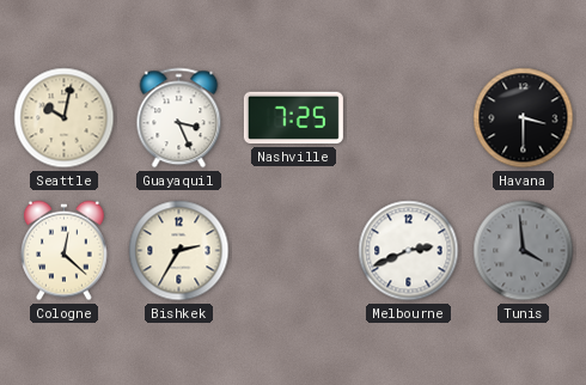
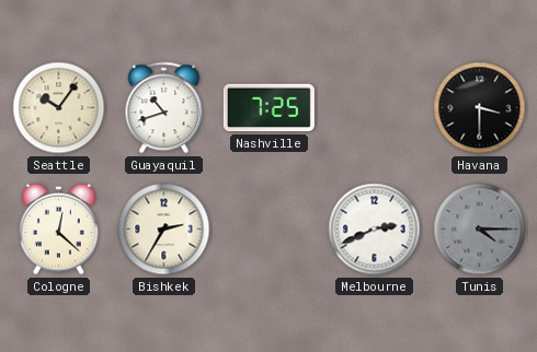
Seattle: 10:02 -> 10:06 (59, 108)
Guayaquil: 3:26 -> 10:42 (164, 108)
Tunis: 3:59 -> 4:15 (480, 230)
